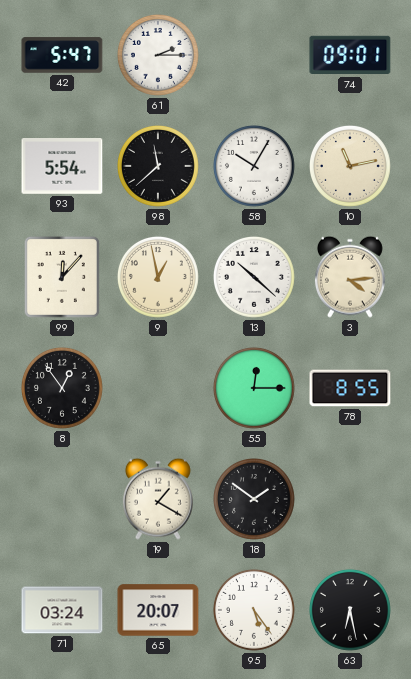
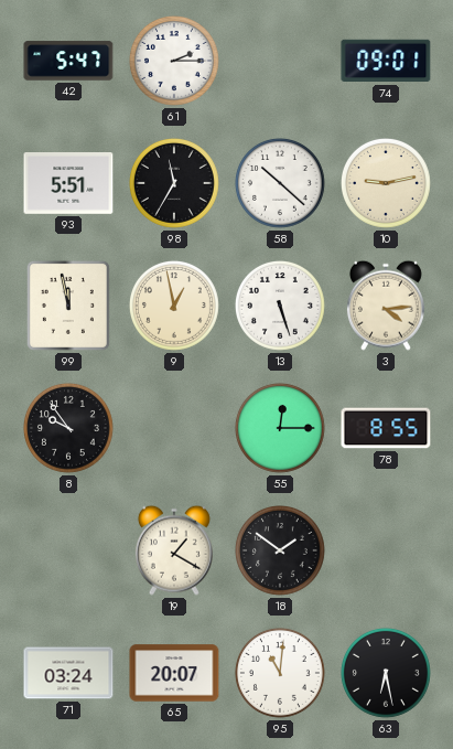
93: 5:54 -> 5:51 (68, 184)
98: 11:38 -> 11:35 (174, 183)
58: 10:05 -> 10:22 (280, 183)
10: 11:13 -> 9:13 (386, 183)
99: 12:07 -> 11:58 (68, 306)
13: 10:22 -> 5:27 (280, 306)
8: 12:54 -> 9:54 (68, 428)
95: 5:24 -> 11:01 (280, 673)
